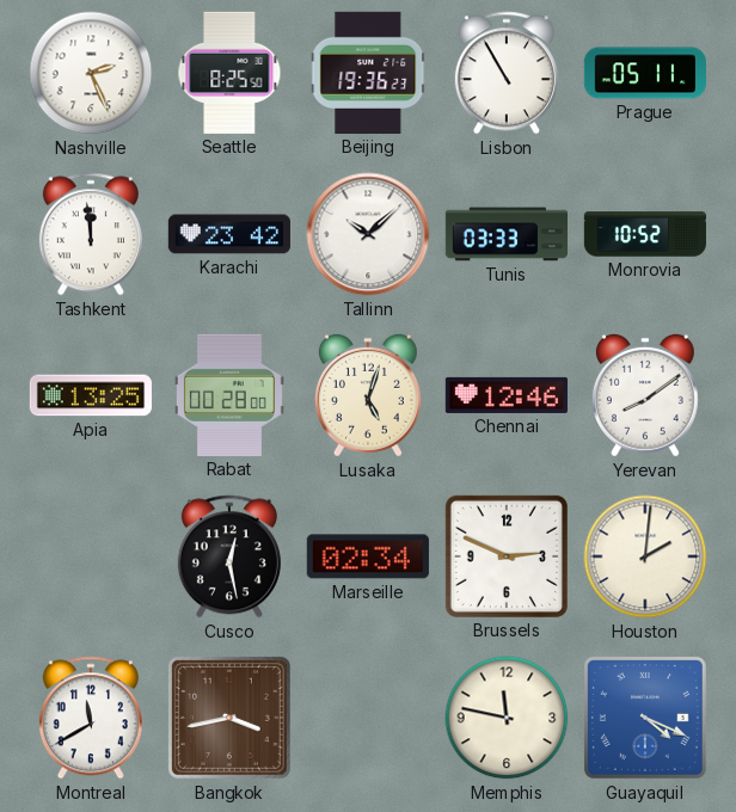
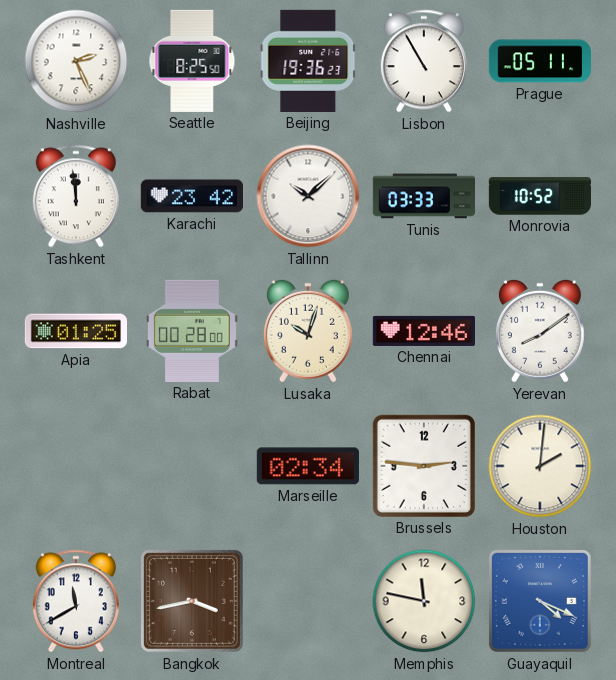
Apia: 13:25 -> 01:25 (76, 331)
Lusaka: 5:03 -> 10:03 (308, 331)
Cusco: 12:28 -> none (229, 556)
Brussels: 2:49 -> 2:46 (424, 466)
